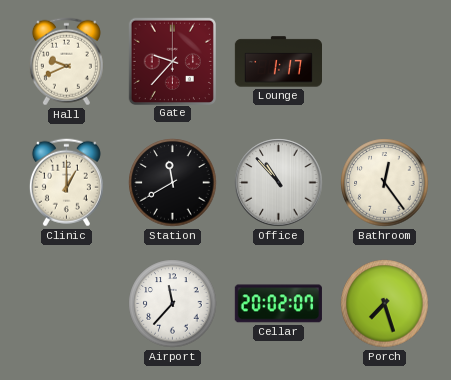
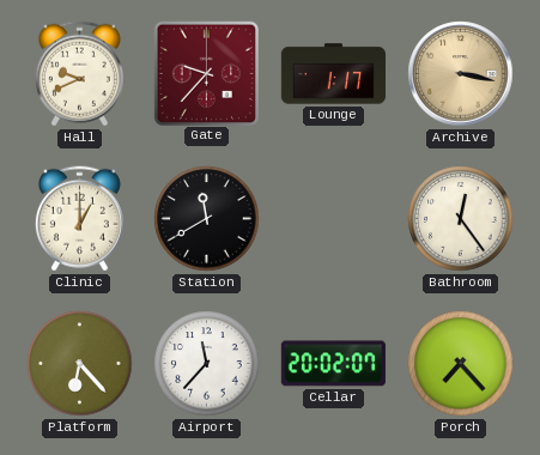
Archive: none -> 3:17 (461, 74)
Office: 10:53 -> none (279, 183)
Platform: none -> 6:23 (80, 364)
Porch: 7:27 -> 7:23 (461, 364)
